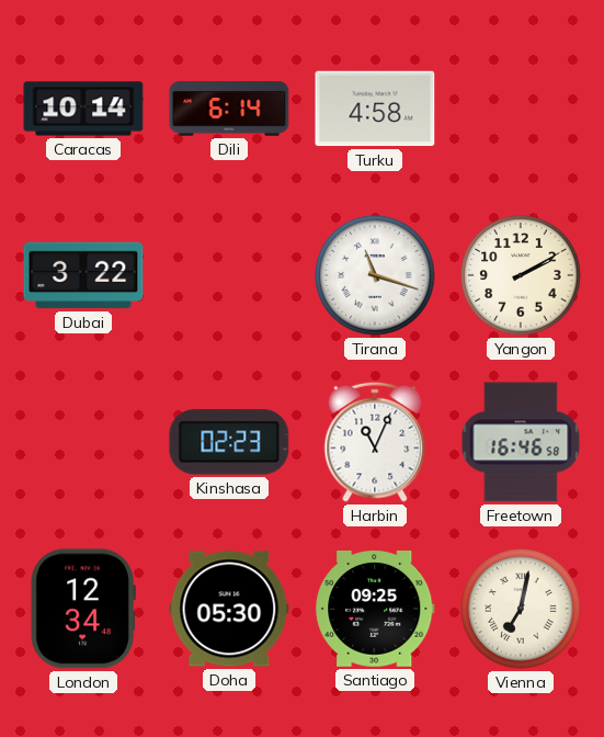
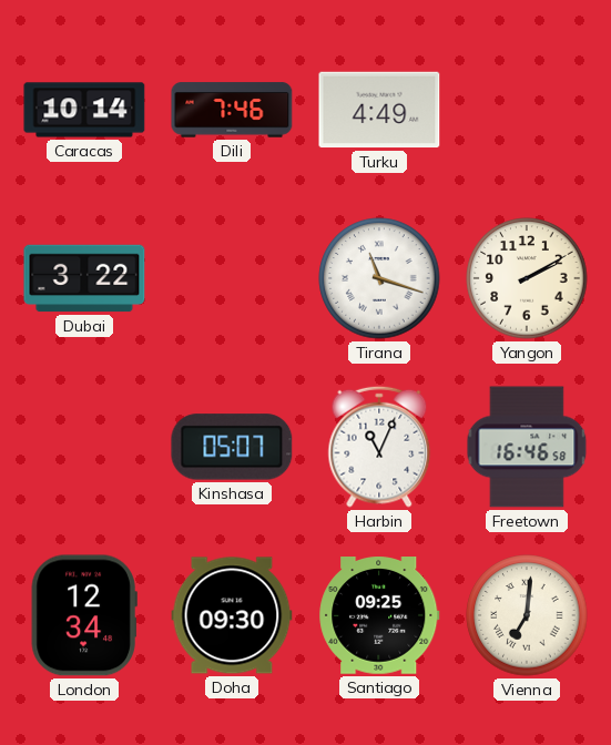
Dili: 6:14 -> 7:46 (232, 110)
Turku: 4:58 -> 4:49 (379, 110)
Kinshasa: 02:23 -> 05:07 (232, 447)
Doha: 05:30 -> 09:30 (232, 615)
Vienna: 7:02 -> 7:01 (527, 615)
